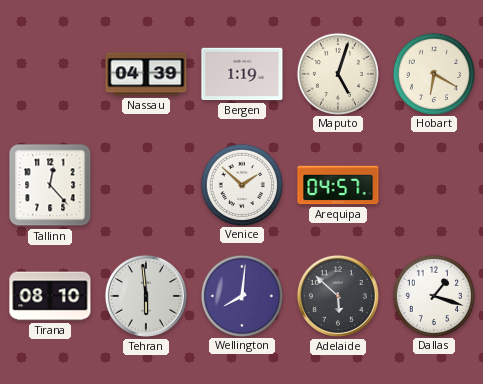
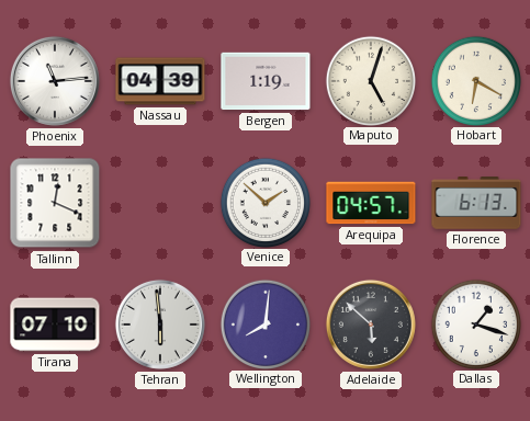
Phoenix: none -> 11:14 (55, 81)
Tallinn: 12:23 -> 12:19 (55, 203)
Florence: none -> 6:13 (476, 203)
Tirana: 08:10 -> 07:10 (55, 325)
